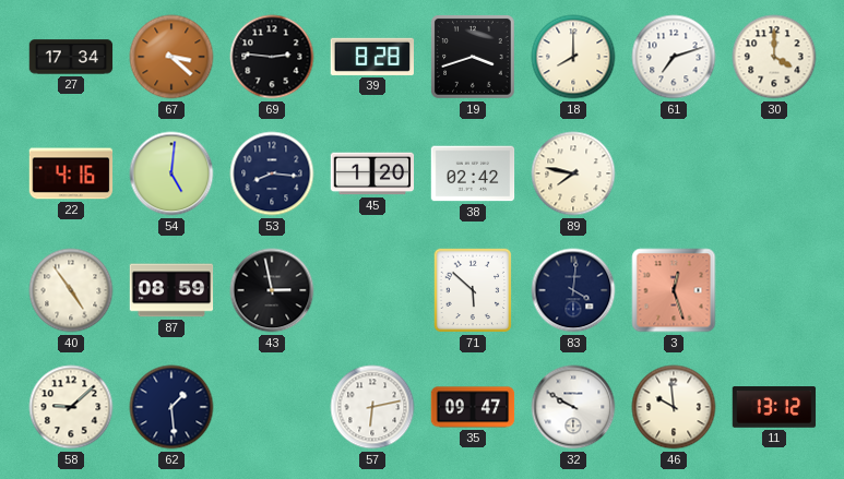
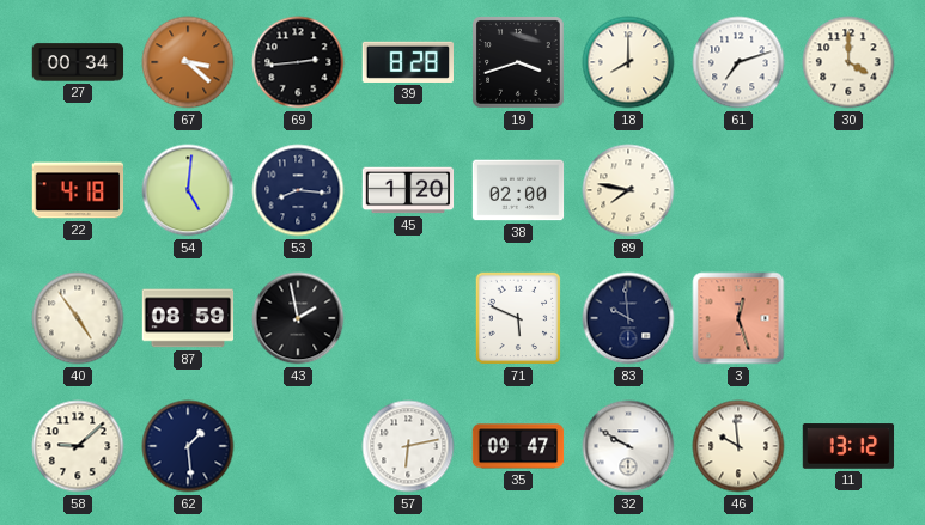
27: 17:34 -> 00:34 (78, 62)
69: 2:46 -> 2:44 (298, 62)
22: 4:16 -> 4:18 (78, 190)
38: 02:42 -> 02:00 (518, 190)
43: 2:58 -> 1:58 (298, 318)
71: 5:52 -> 5:49 (518, 318)
83: 4:01 -> 9:59 (628, 318)
